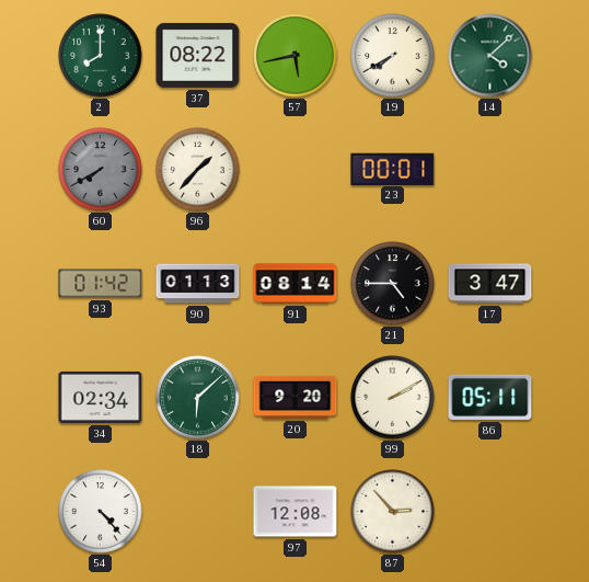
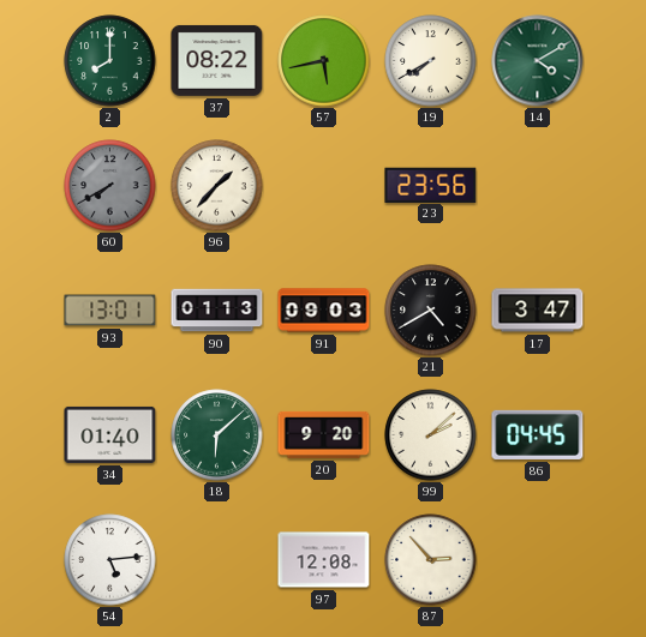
14: 4:08 -> 4:10 (538, 61)
23: 00:01 -> 23:56 (431, 185)
93: 01:42 -> 13:01 (110, 311)
91: 08:14 -> 09:03 (324, 311)
21: 4:45 -> 4:40 (431, 311)
34: 02:34 -> 01:40 (110, 434)
99: 2:10 -> 2:08 (431, 435)
86: 05:11 -> 04:45 (538, 434)
54: 4:23 -> 5:14 (110, 560)
